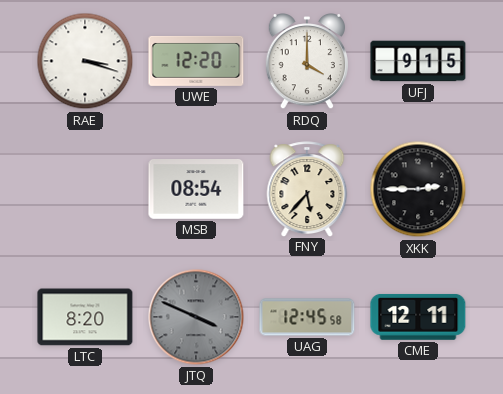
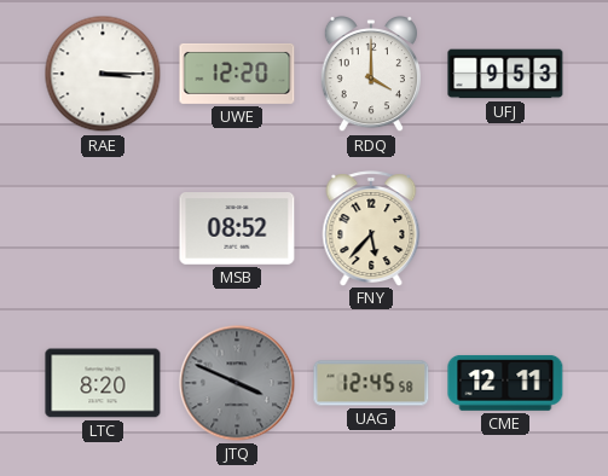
RAE: 3:18 -> 3:15 (103, 74)
UFJ: 9:15 -> 9:53 (505, 74)
MSB: 08:54 -> 08:52 (237, 230)
XKK: 2:45 -> none (418, 189)
